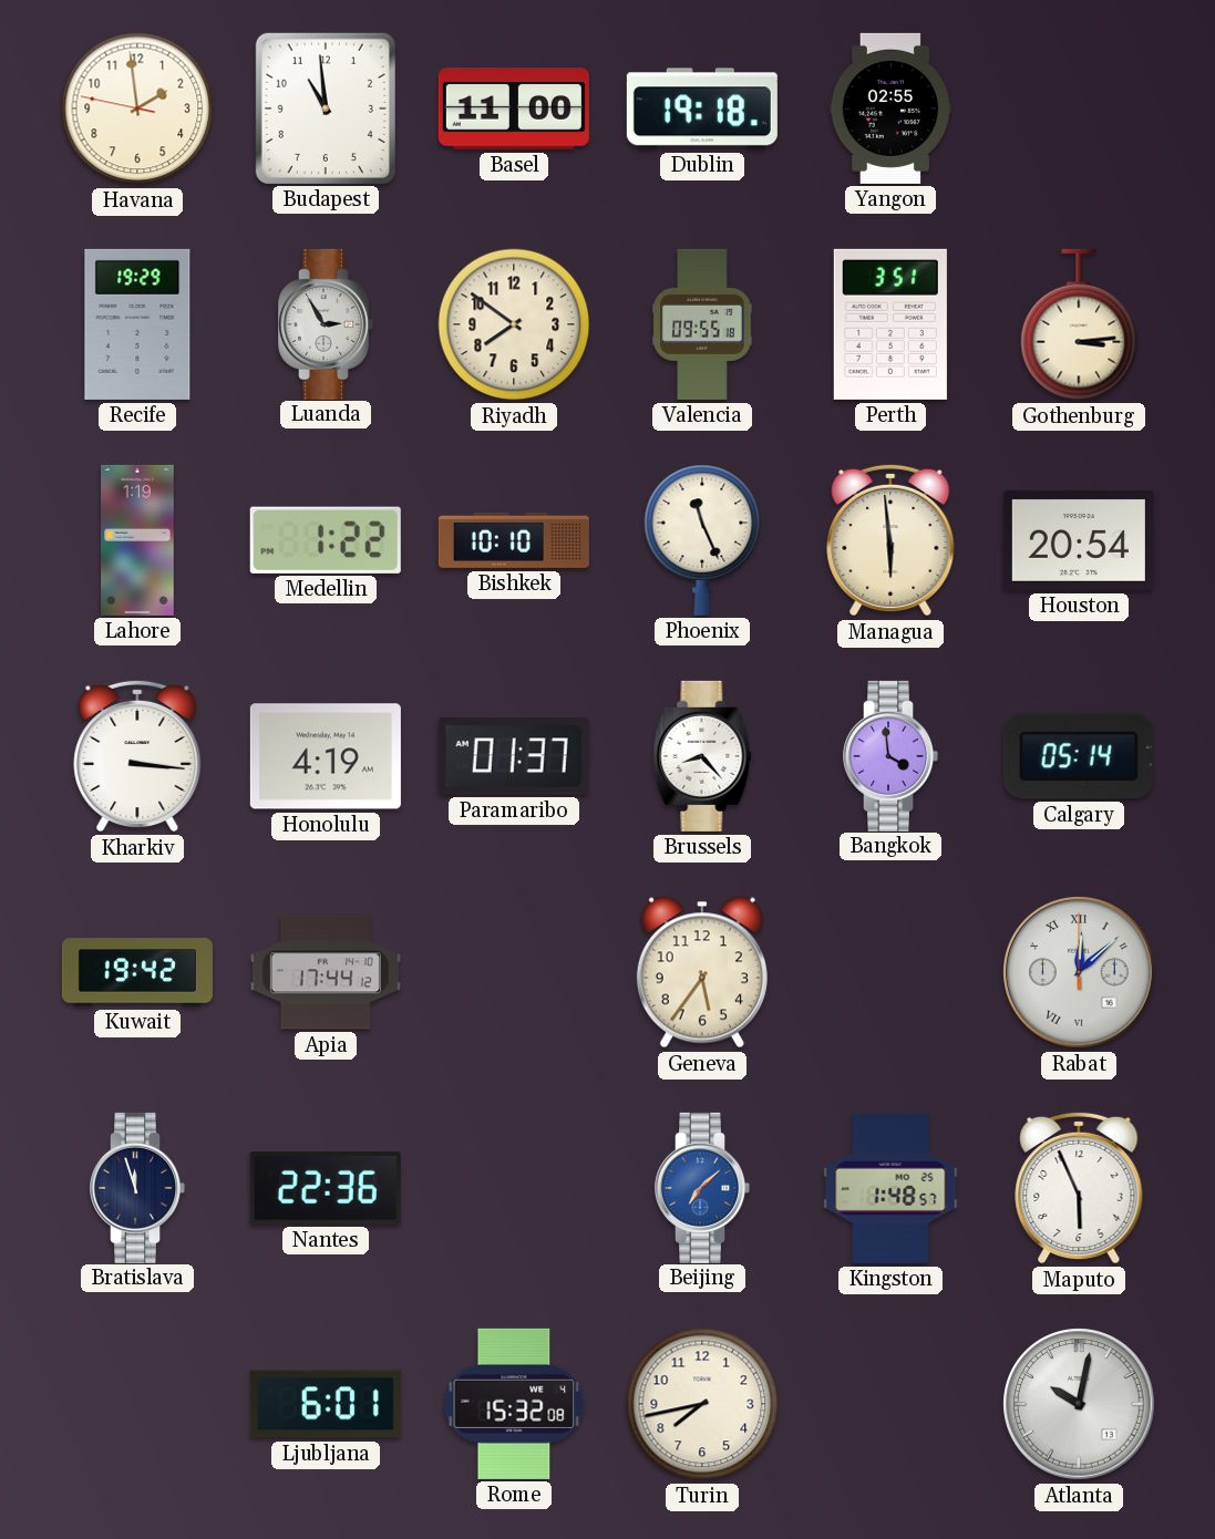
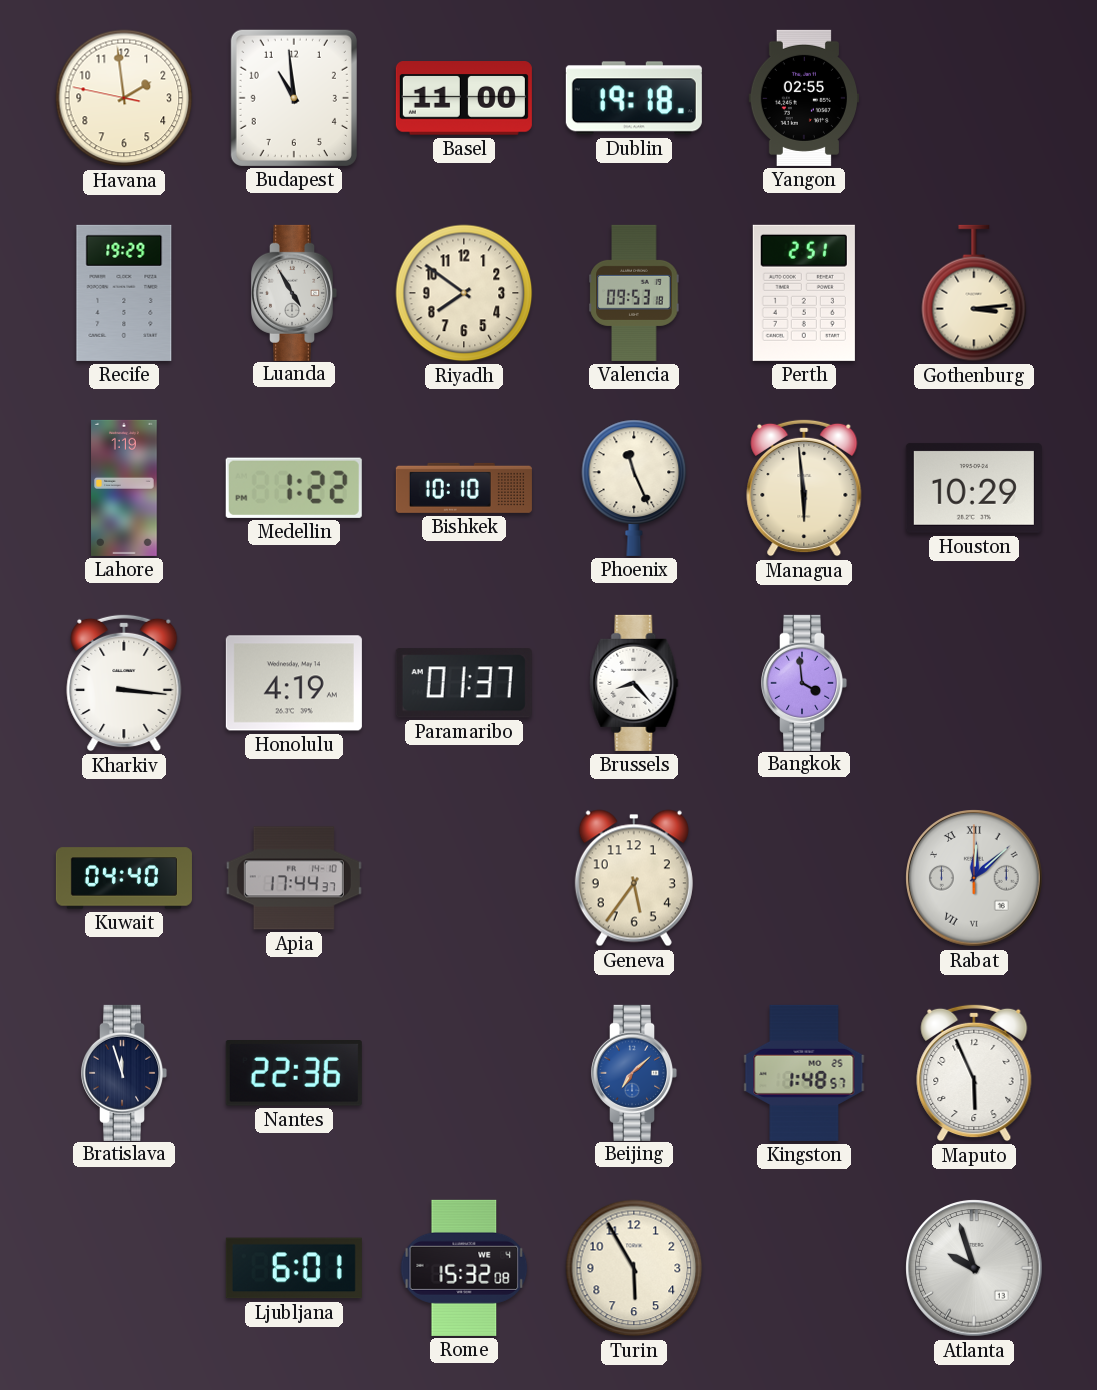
Luanda: 2:55 -> 4:55 (295, 293)
Valencia: 09:55 -> 09:53 (634, 293)
Perth: 3:51 -> 2:51 (804, 293)
Houston: 20:54 -> 10:29 (974, 488)
Calgary: 05:14 -> none (1079, 756)
Kuwait: 19:42 -> 04:40 (124, 878)
Apia: 17:44:12 -> 17:44:37 (294, 878)
Turin: 7:43 -> 5:55 (634, 1268)
Atlanta: 10:02 -> 9:57 (974, 1268)
